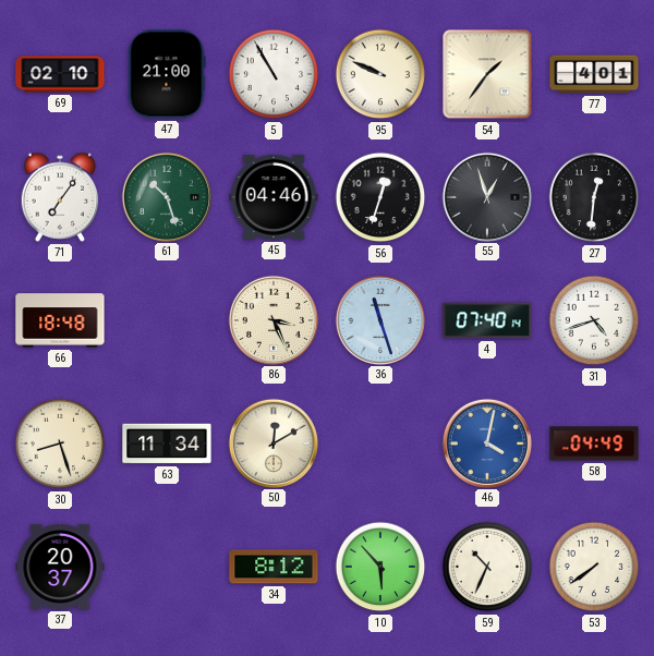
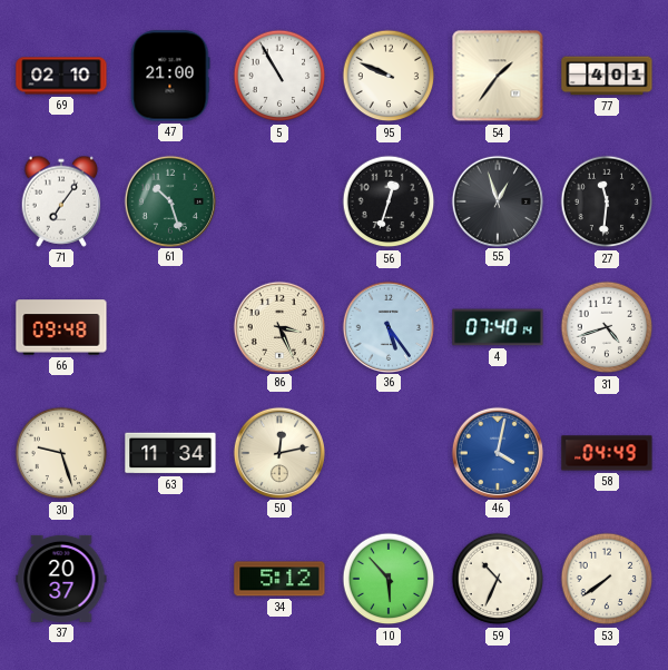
45: 04:46 -> none (274, 197)
27: 12:31 -> 11:31 (607, 201)
66: 18:48 -> 09:48 (61, 327)
36: 11:27 -> 5:24 (387, 326)
30: 8:27 -> 9:27 (61, 453)
50: 12:10 -> 12:13 (278, 452)
34: 8:12 -> 5:12 (279, 579)
